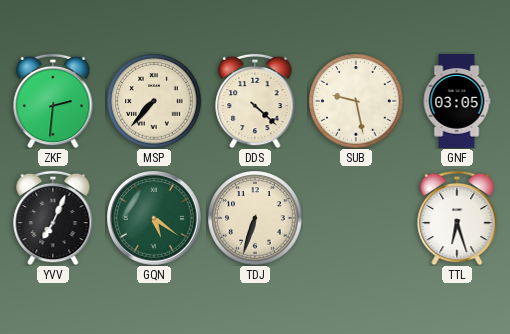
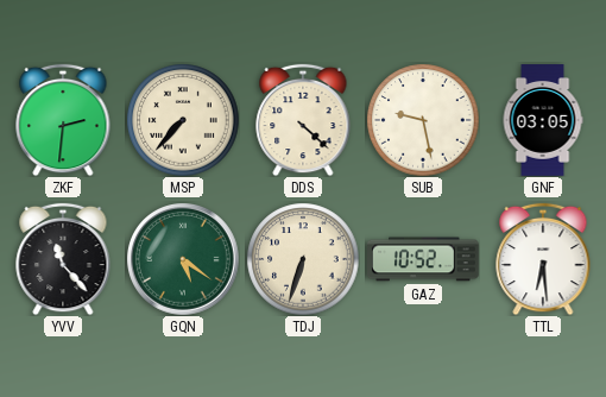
YVV: 7:04 -> 11:23 (63, 259)
GAZ: none -> 10:52 (424, 259)
TTL: 6:27 -> 6:29 (543, 259)
